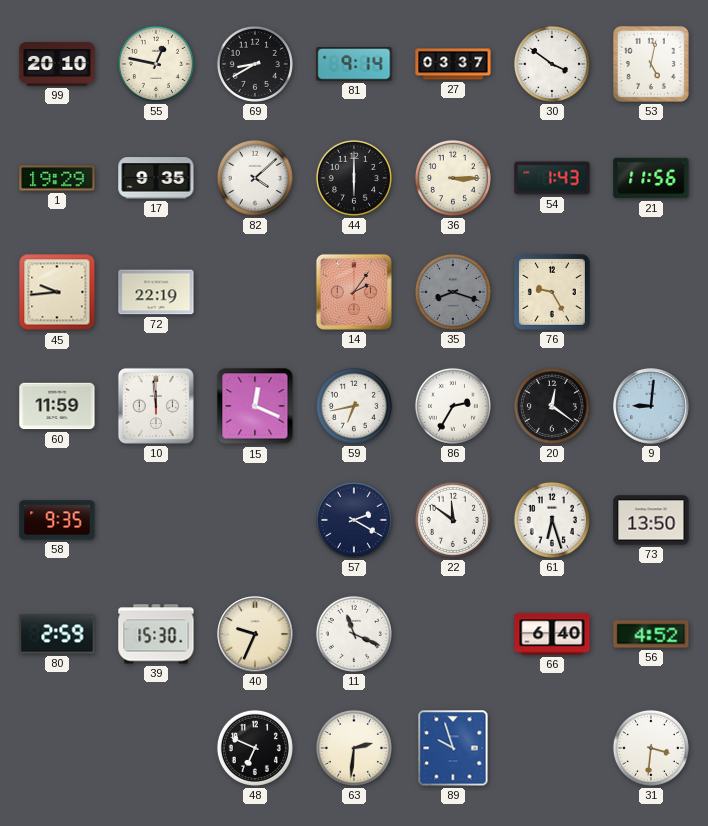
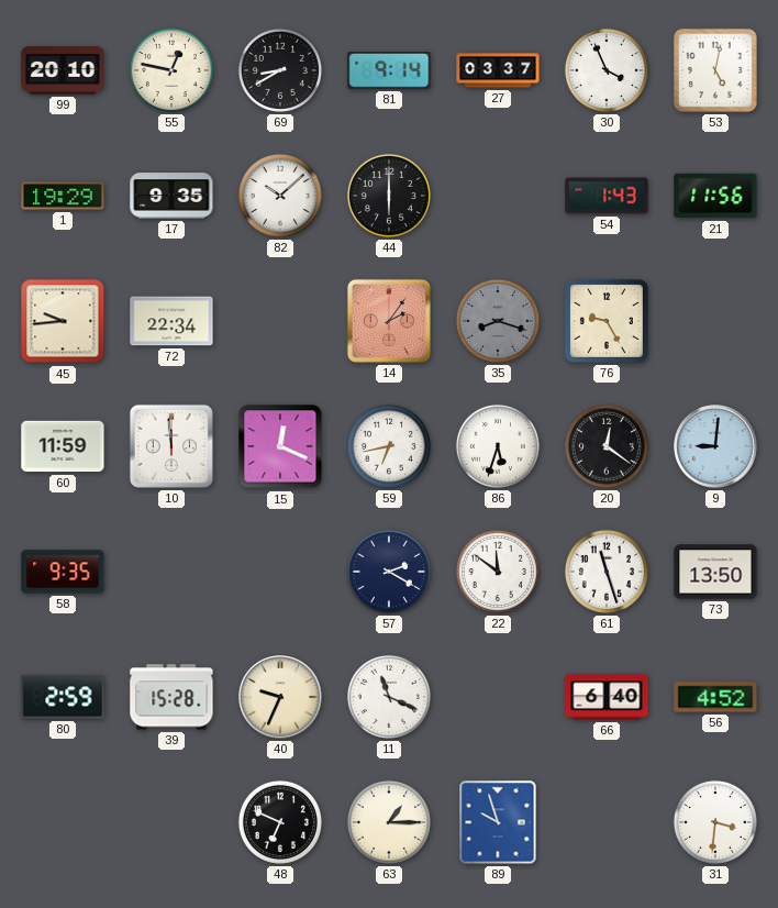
30: 3:51 -> 3:56 (607, 70)
82: 4:08 -> 10:08 (280, 196)
36: 3:15 -> none (453, 178)
72: 22:19 -> 22:34 (171, 321)
86: 2:35 -> 5:33 (498, 446)
61: 6:27 -> 11:27 (607, 572)
39: 15:30 -> 15:28 (171, 697)
63: 2:31 -> 1:15 (389, 822)
